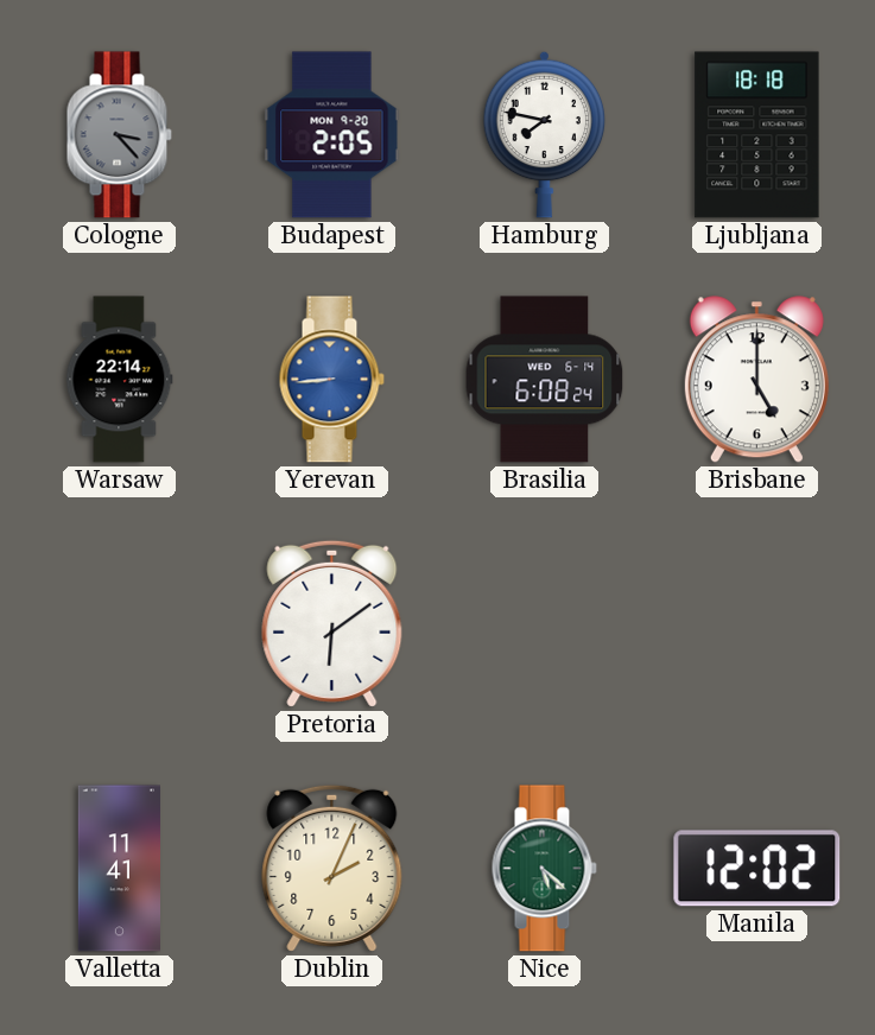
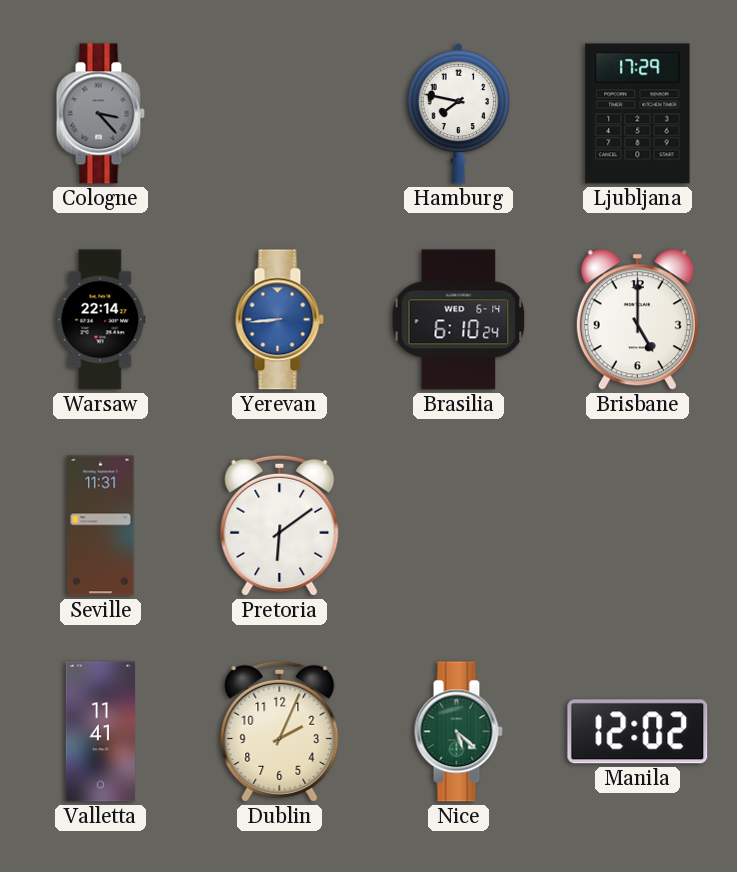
Budapest: 2:05 -> none (332, 135)
Ljubljana: 18:18 -> 17:29 (638, 114)
Brasilia: 6:08 -> 6:10 (459, 320)
Seville: none -> 11:31 (101, 526)
